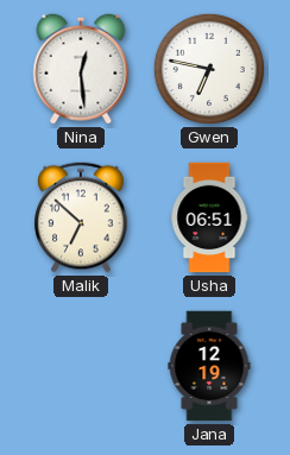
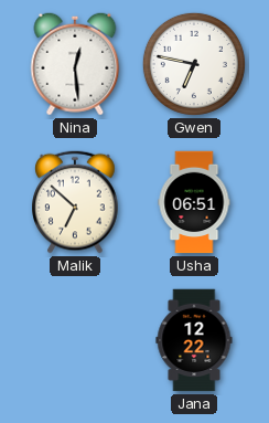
Jana: 12:19 -> 12:22 (194, 340)
